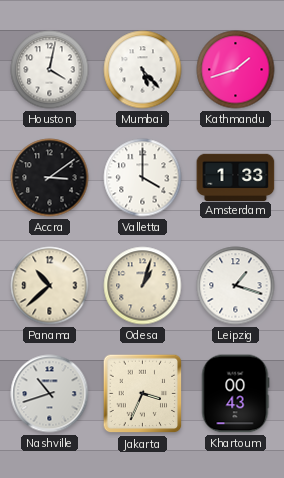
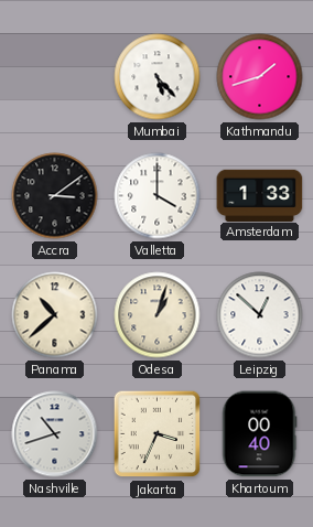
Houston: 4:02 -> none (50, 70)
Leipzig: 1:18 -> 12:52 (260, 315)
Khartoum: 00:43 -> 00:40 (259, 434)
